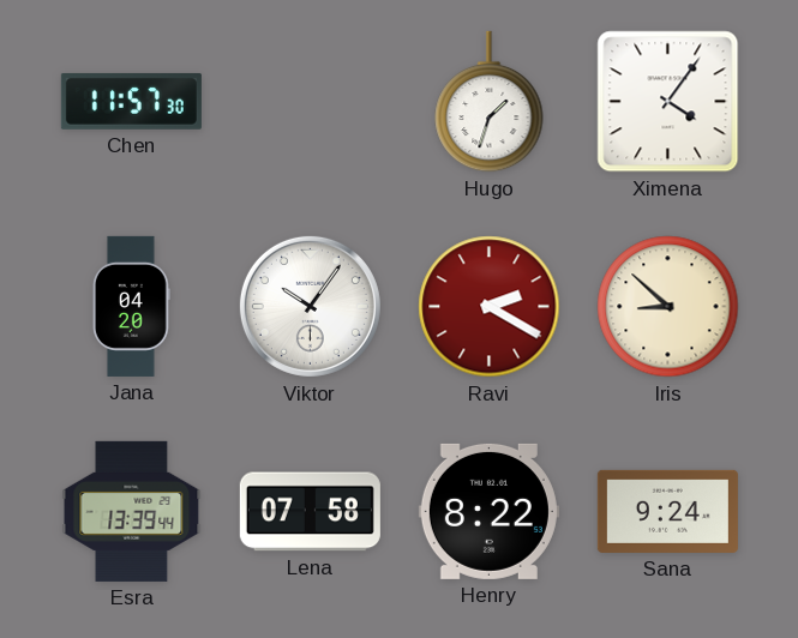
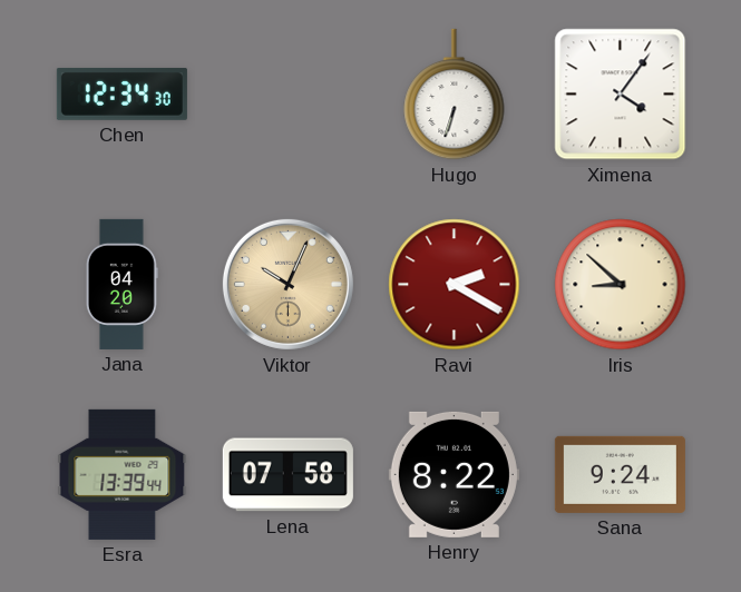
Chen: 11:57 -> 12:34 (121, 93)
Hugo: 1:33 -> 6:33 (455, 95)
Viktor: 10:06 -> 10:04 (287, 284)
Viktor dial: white -> champagne (287, 284)
